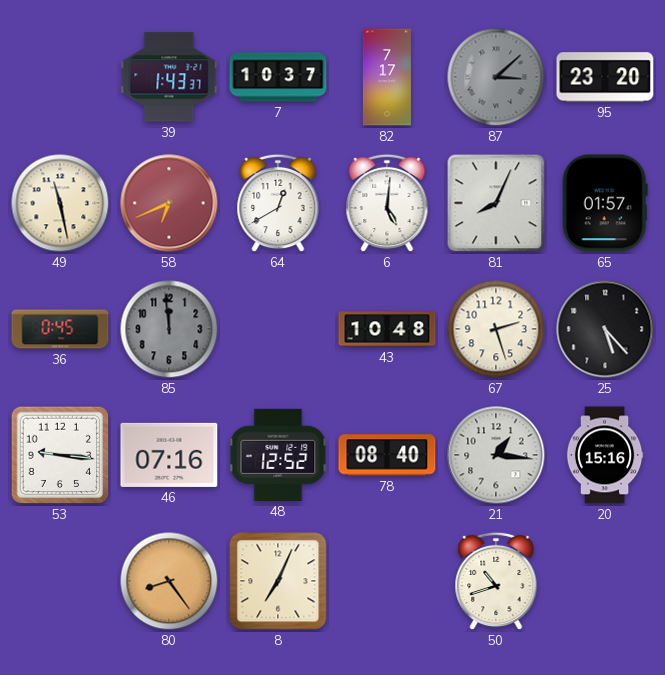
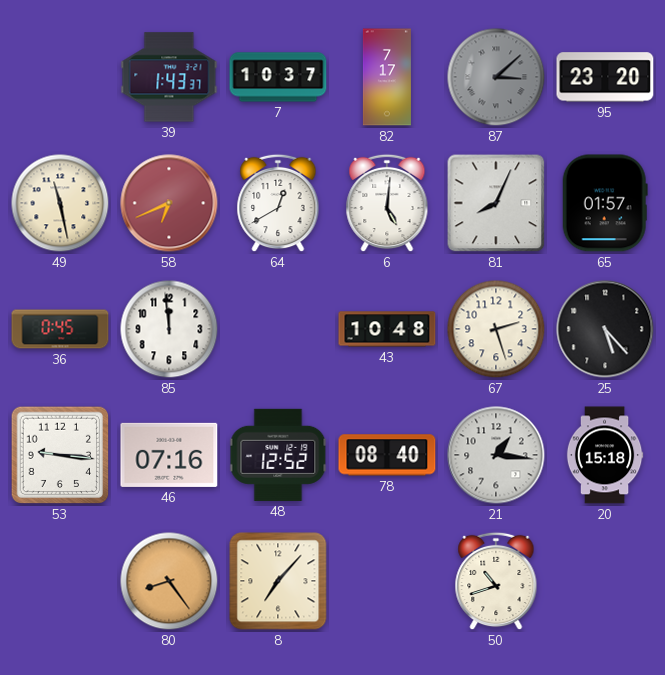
85 dial: grey -> white (169, 329)
20: 15:16 -> 15:18 (605, 455)
8: 7:04 -> 7:07 (278, 581)
